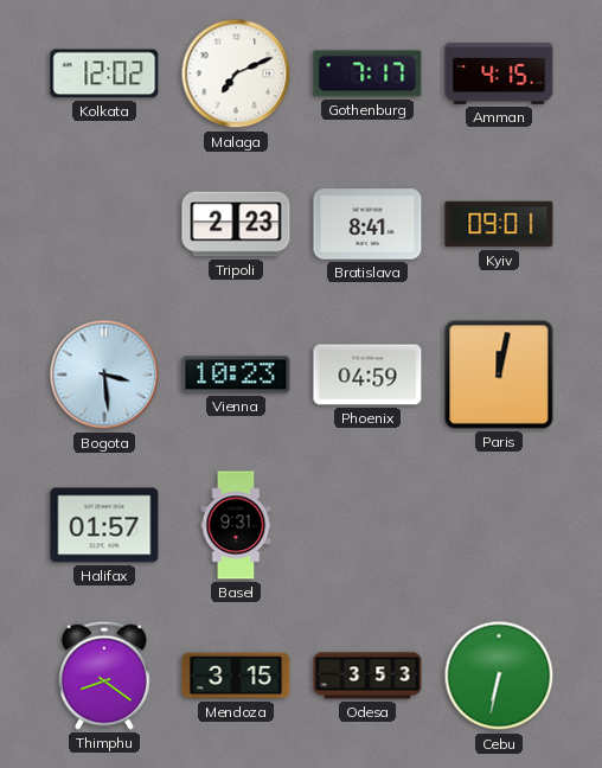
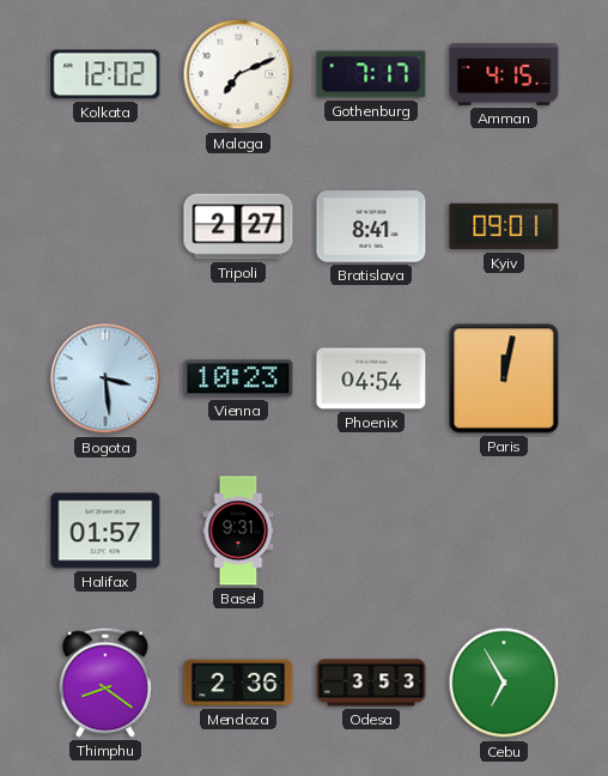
Tripoli: 2:23 -> 2:27 (238, 226)
Phoenix: 04:59 -> 04:54 (371, 378)
Mendoza: 3:15 -> 2:36 (238, 683)
Cebu: 6:32 -> 6:55 (504, 683)
